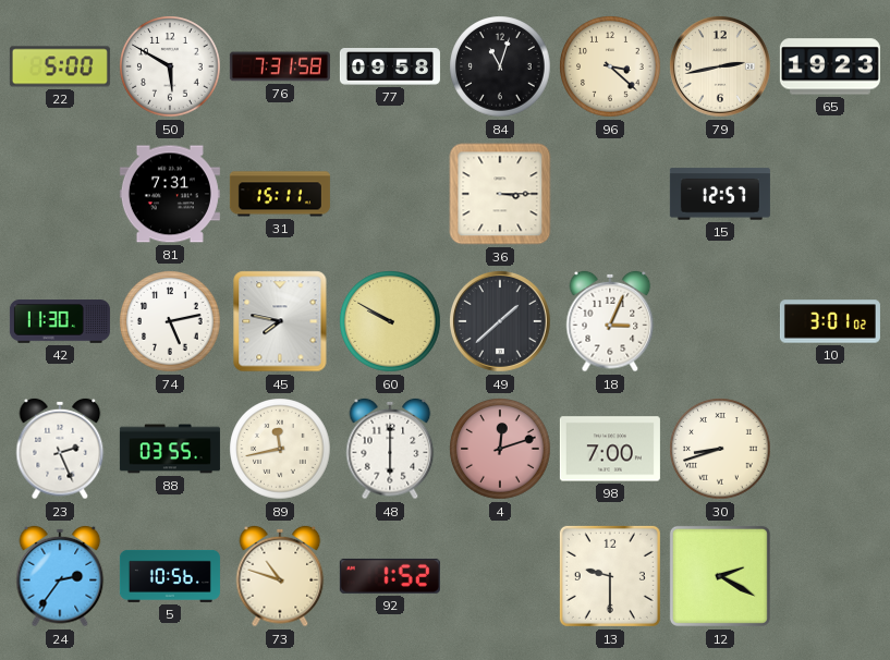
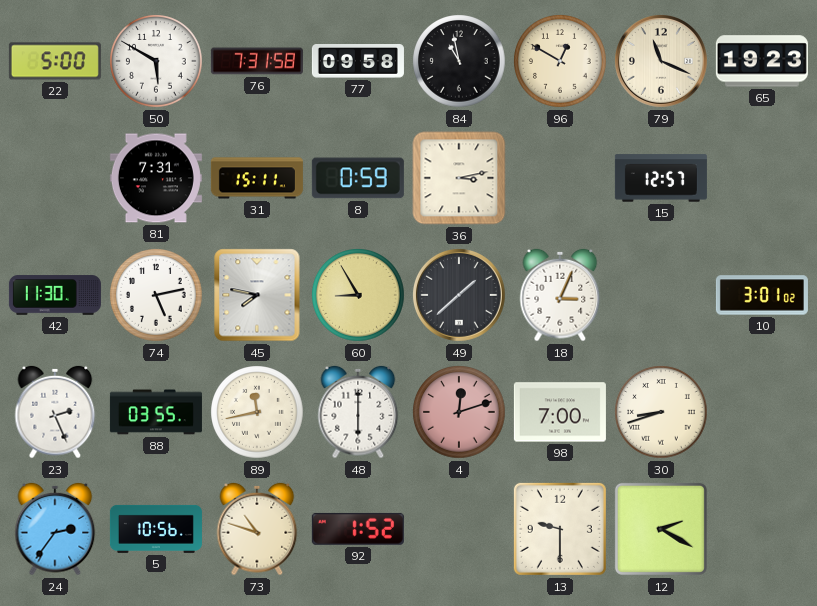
84: 11:03 -> 10:58 (459, 61)
96: 3:22 -> 12:50 (560, 61)
79: 2:43 -> 11:19 (661, 62)
8: none -> 0:59 (358, 178)
36: 3:15 -> 3:13 (459, 178)
60: 9:50 -> 8:55 (358, 295)
